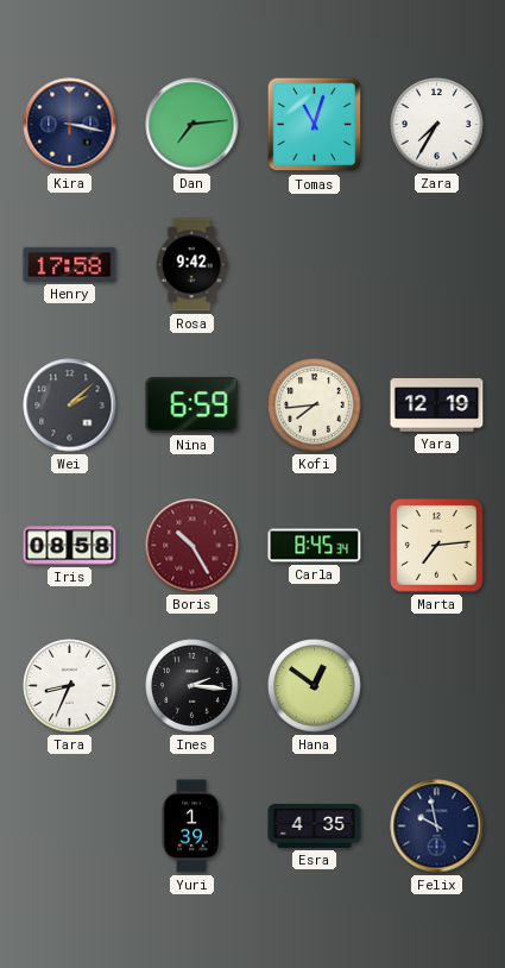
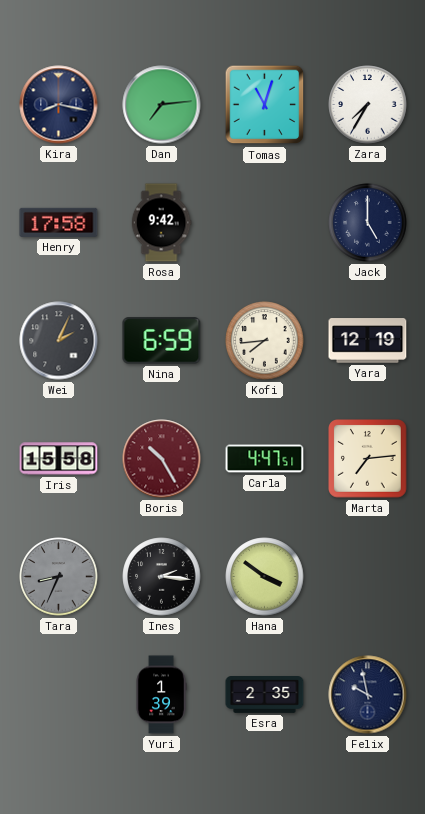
Kira: 3:17 -> 8:17 (59, 105)
Jack: none -> 5:00 (368, 223)
Wei: 2:08 -> 2:04 (59, 341)
Iris: 08:58 -> 15:58 (59, 459)
Carla: 8:45 -> 4:47 (265, 459)
Tara dial: white -> grey (59, 577)
Hana: 12:51 -> 3:51 (265, 577)
Esra: 4:35 -> 2:35 (265, 695)
